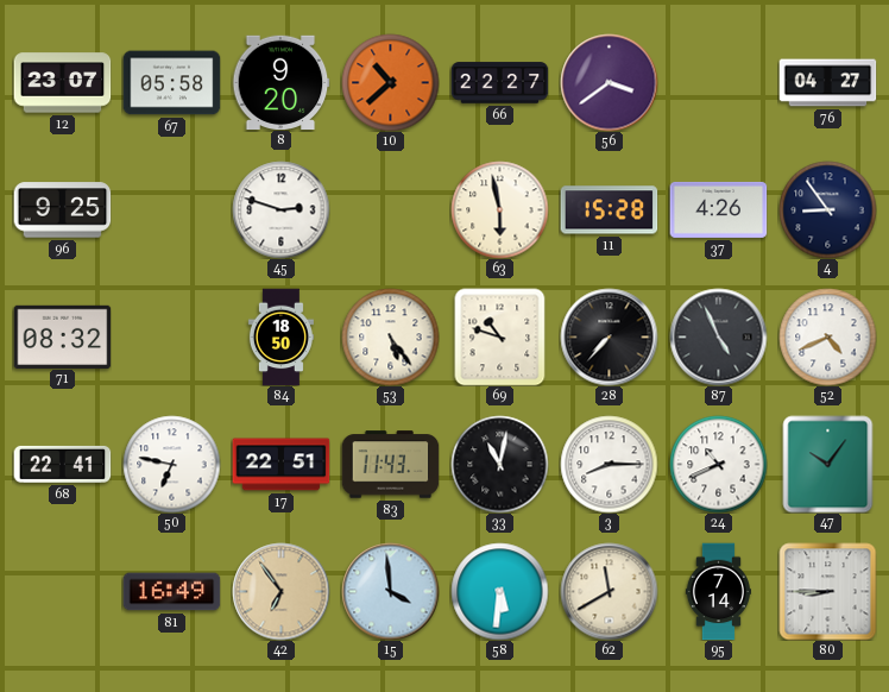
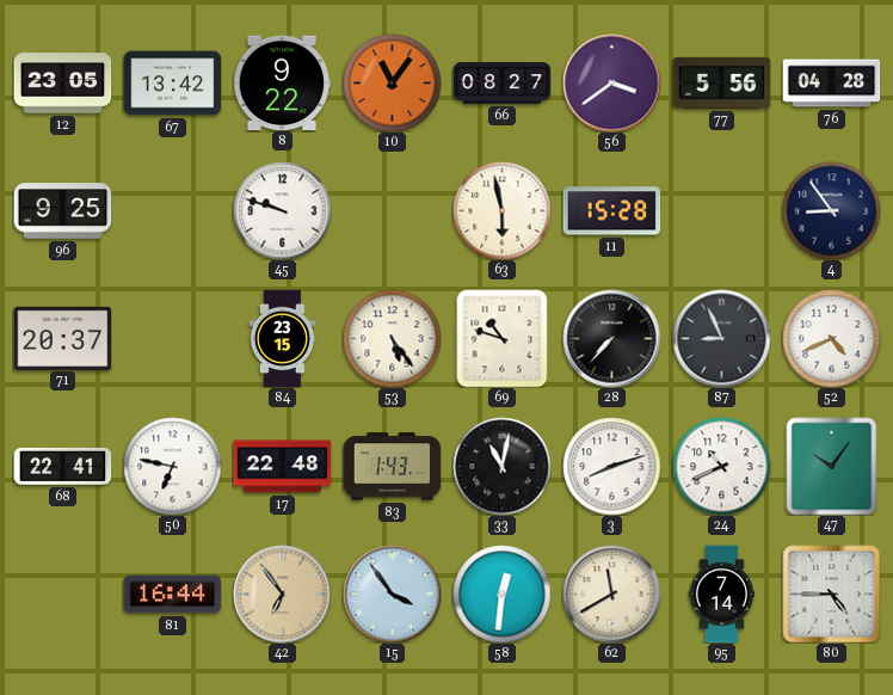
12: 23:07 -> 23:05 (62, 84)
67: 05:58 -> 13:42 (172, 84)
8: 9:20 -> 9:22 (282, 82)
10: 10:38 -> 11:06 (392, 82)
66: 22:27 -> 08:27 (501, 84)
77: none -> 5:56 (721, 82)
76: 04:27 -> 04:28 (831, 84)
45: 2:48 -> 9:48 (282, 210)
37: 4:26 -> none (718, 209)
71: 08:32 -> 20:37 (62, 338)
84: 18:50 -> 23:15 (282, 338)
87: 4:56 -> 8:56 (721, 338)
17: 22:51 -> 22:48 (282, 467)
83: 11:43 -> 1:43 (392, 467)
3: 8:15 -> 8:12 (611, 466)
81: 16:49 -> 16:44 (172, 595)
15: 3:59 -> 3:54 (392, 593)
58: 5:31 -> 12:31 (501, 593)
80: 8:45 -> 4:45 (831, 593)
